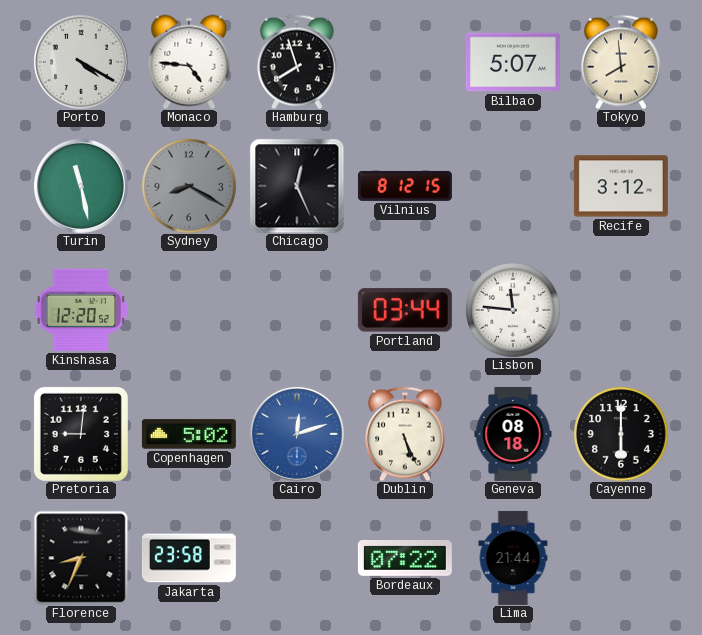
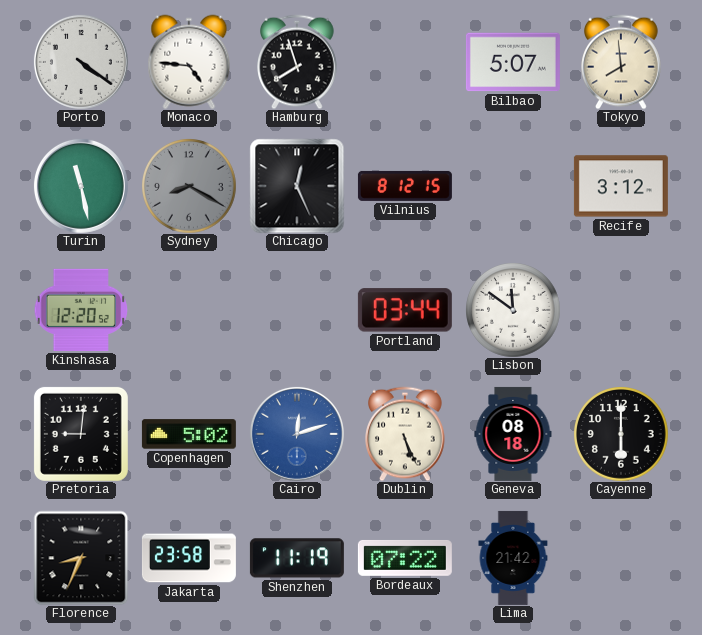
Porto: 4:20 -> 4:21 (81, 62)
Lisbon: 11:46 -> 11:51 (513, 310)
Shenzhen: none -> 11:19 (297, 558)
Lima: 21:44 -> 21:42 (513, 558)
